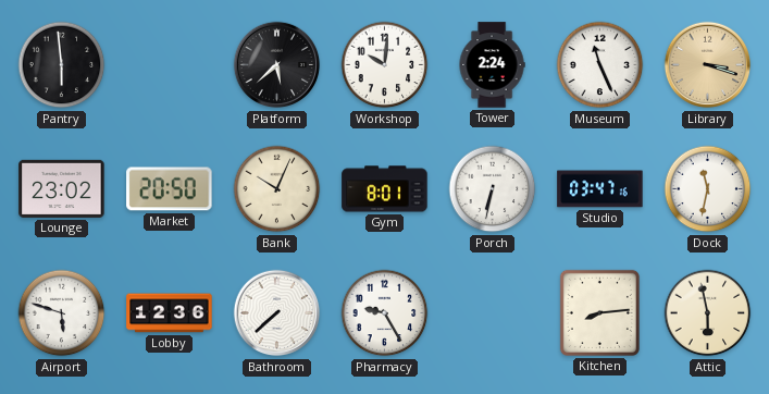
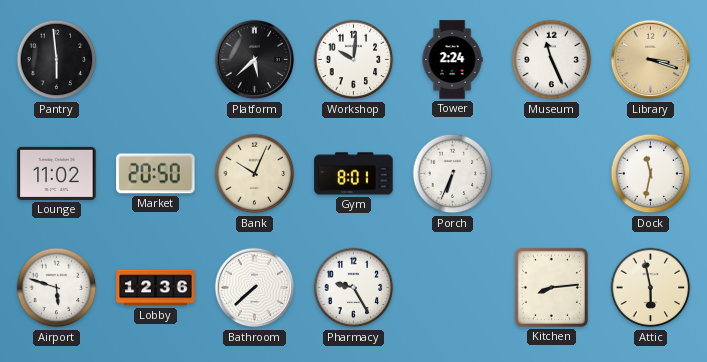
Lounge: 23:02 -> 11:02 (57, 173)
Porch: 6:32 -> 6:34 (453, 174)
Studio: 03:47 -> none (600, 189)
